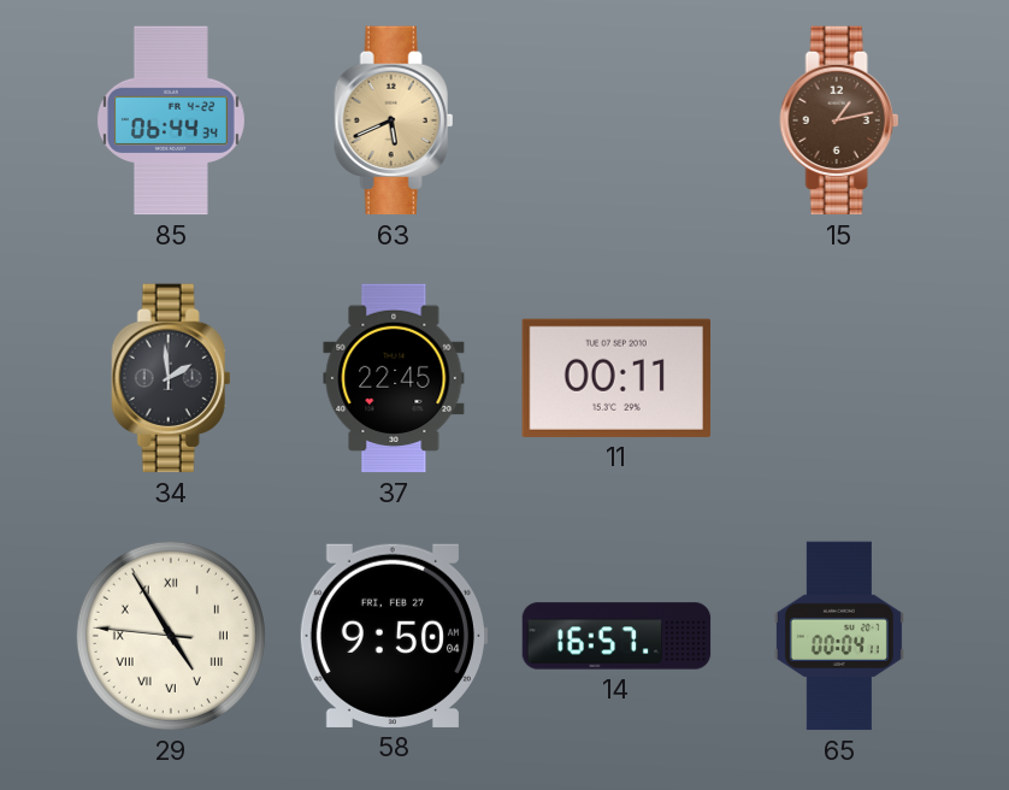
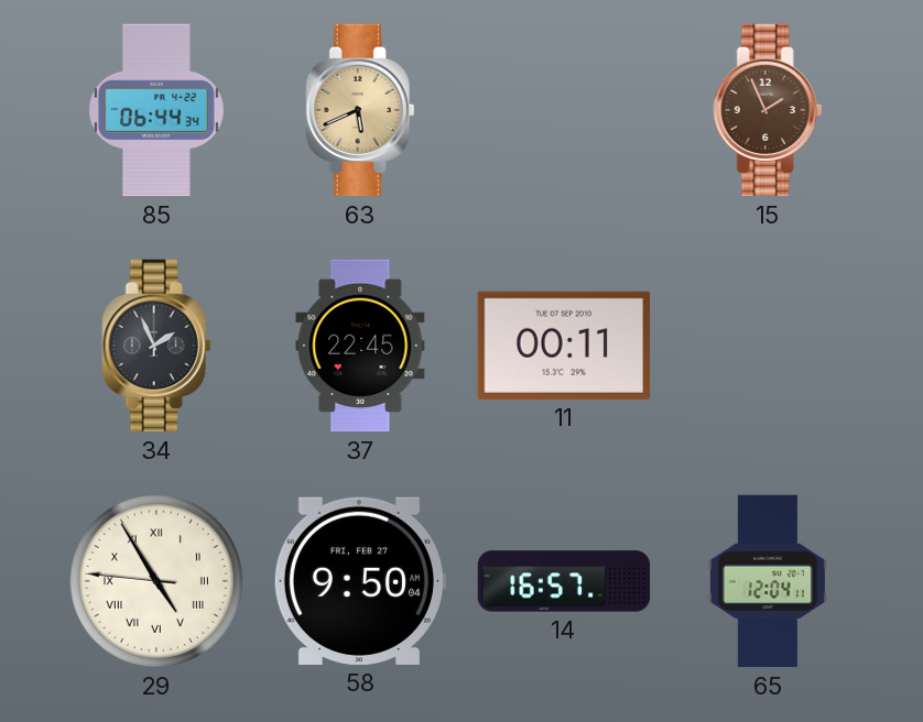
15: 1:13 -> 1:56 (768, 110)
34: 1:59 -> 1:56 (156, 346)
65: 00:04 -> 12:04 (768, 581)
